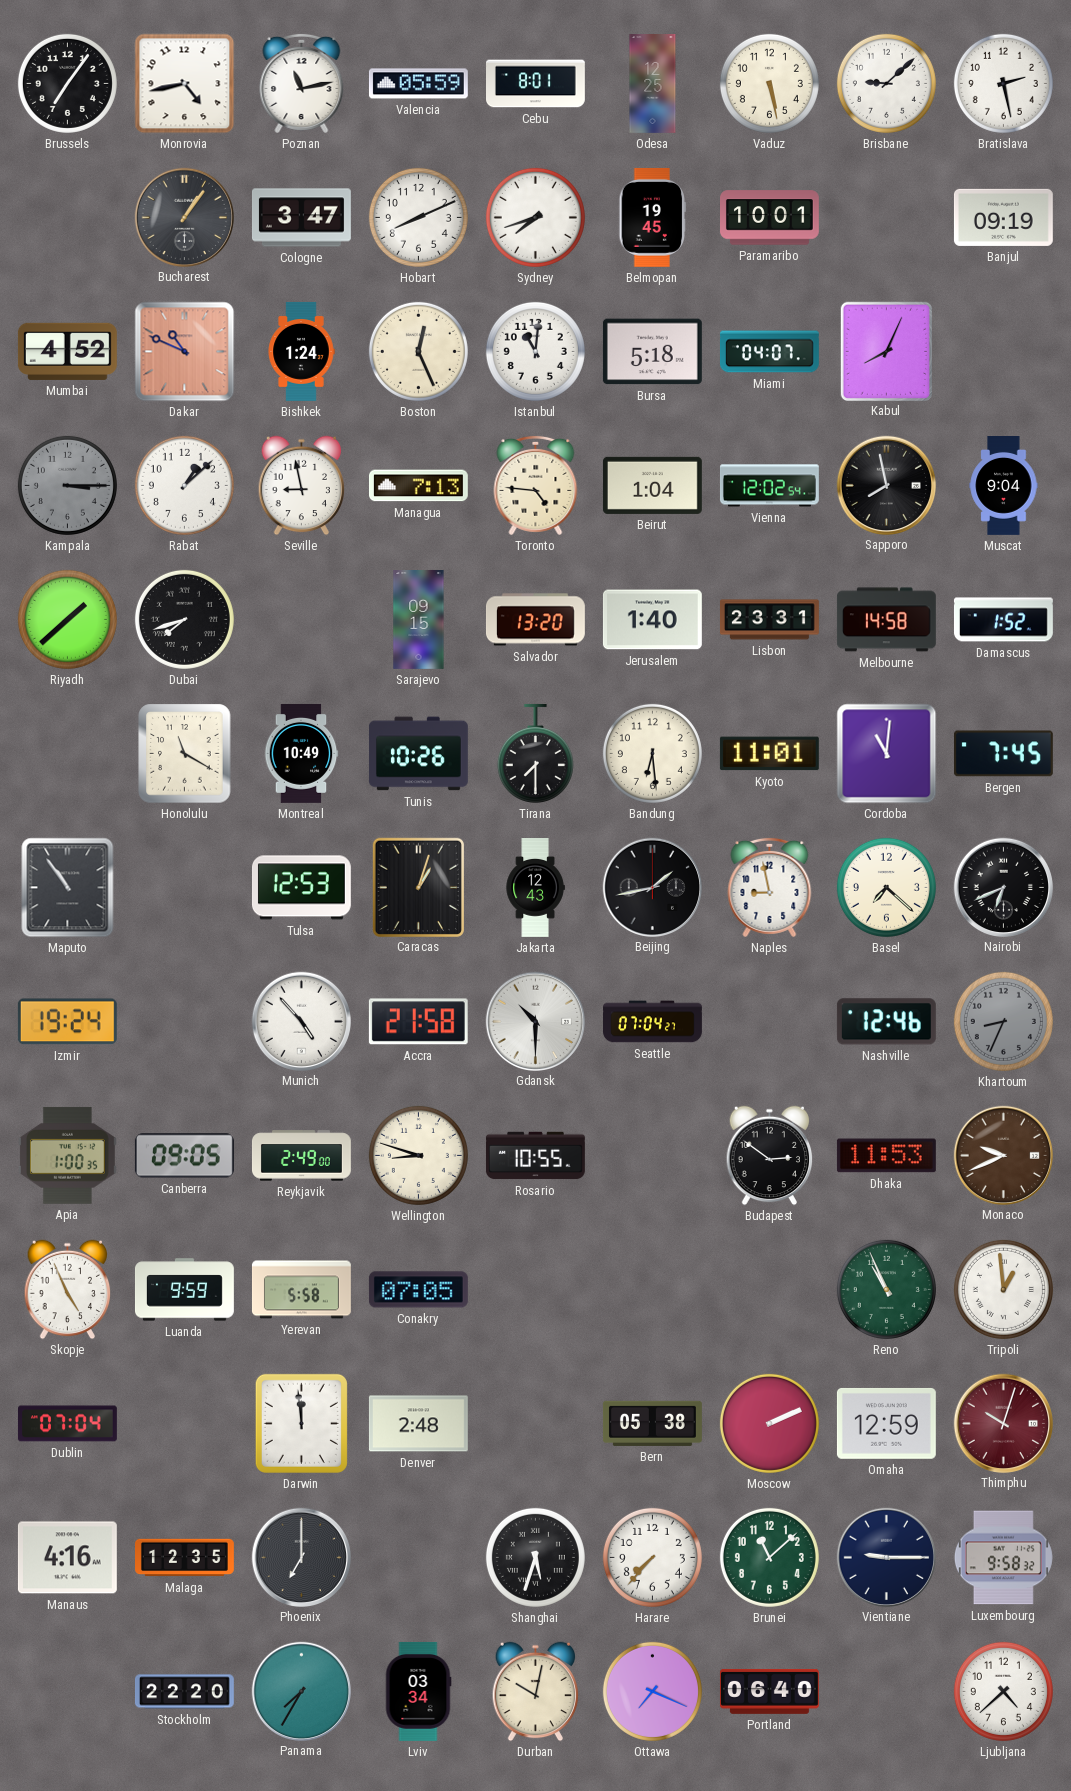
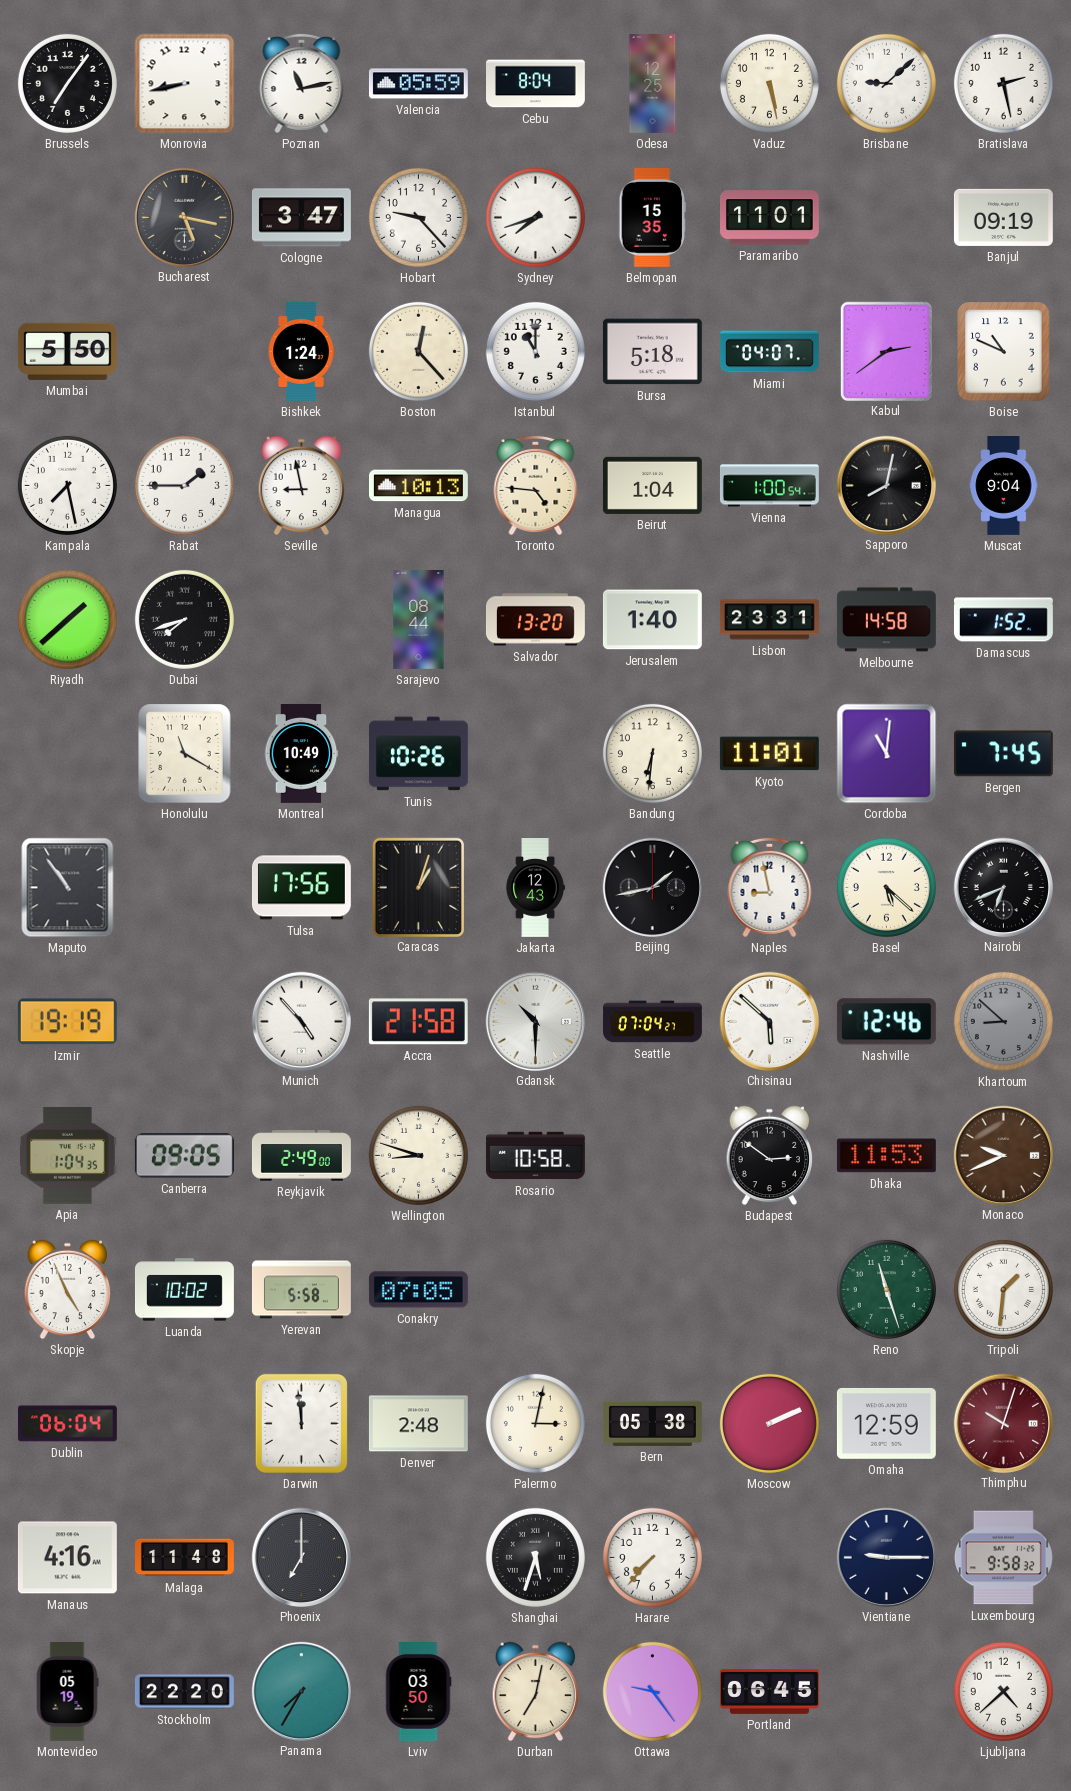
Monrovia: 4:43 -> 8:43 (185, 84)
Cebu: 8:01 -> 8:04 (536, 84)
Bucharest: 1:06 -> 5:17 (184, 217)
Hobart: 8:11 -> 9:23 (418, 217)
Belmopan: 19:45 -> 15:35 (653, 217)
Paramaribo: 10:01 -> 11:01 (770, 218)
Mumbai: 4:52 -> 5:50 (67, 351)
Dakar: 10:49 -> none (185, 352)
Boston: 12:26 -> 12:23 (418, 351)
Istanbul: 11:01 -> 11:00 (535, 351)
Kabul: 8:04 -> 2:39 (886, 351)
Boise: none -> 10:49 (1004, 352)
Kampala: 3:15 -> 7:28 (67, 485)
Kampala dial: grey -> white (67, 485)
Rabat: 1:08 -> 1:45 (184, 485)
Managua: 7:13 -> 10:13 (418, 486)
Vienna: 12:02 -> 1:00 (769, 486)
Sapporo: 7:58 -> 8:02 (886, 485)
Sarajevo: 09:15 -> 08:44 (419, 620)
Tirana: 7:30 -> none (535, 753)
Bandung: 6:29 -> 6:31 (652, 753)
Tulsa: 12:53 -> 17:56 (301, 888)
Basel: 7:22 -> 5:22 (886, 887)
Izmir: 19:24 -> 19:19 (67, 1022)
Chisinau: none -> 5:52 (769, 1021)
Khartoum: 8:34 -> 8:52 (1003, 1021)
Apia: 1:00 -> 1:04 (67, 1155)
Rosario: 10:55 -> 10:58 (535, 1156)
Luanda: 9:59 -> 10:02 (185, 1290)
Reno: 10:56 -> 11:27 (886, 1289)
Tripoli: 12:59 -> 1:31 (1003, 1289)
Dublin: 07:04 -> 06:04 (67, 1424)
Palermo: none -> 3:02 (535, 1423)
Malaga: 12:35 -> 11:48 (185, 1558)
Brunei: 11:08 -> none (769, 1557)
Montevideo: none -> 05:19 (67, 1691)
Lviv: 03:34 -> 03:50 (418, 1691)
Durban: 10:02 -> 7:02 (536, 1692)
Ottawa: 7:19 -> 9:24 (652, 1691)
Portland: 06:40 -> 06:45 (769, 1691)
